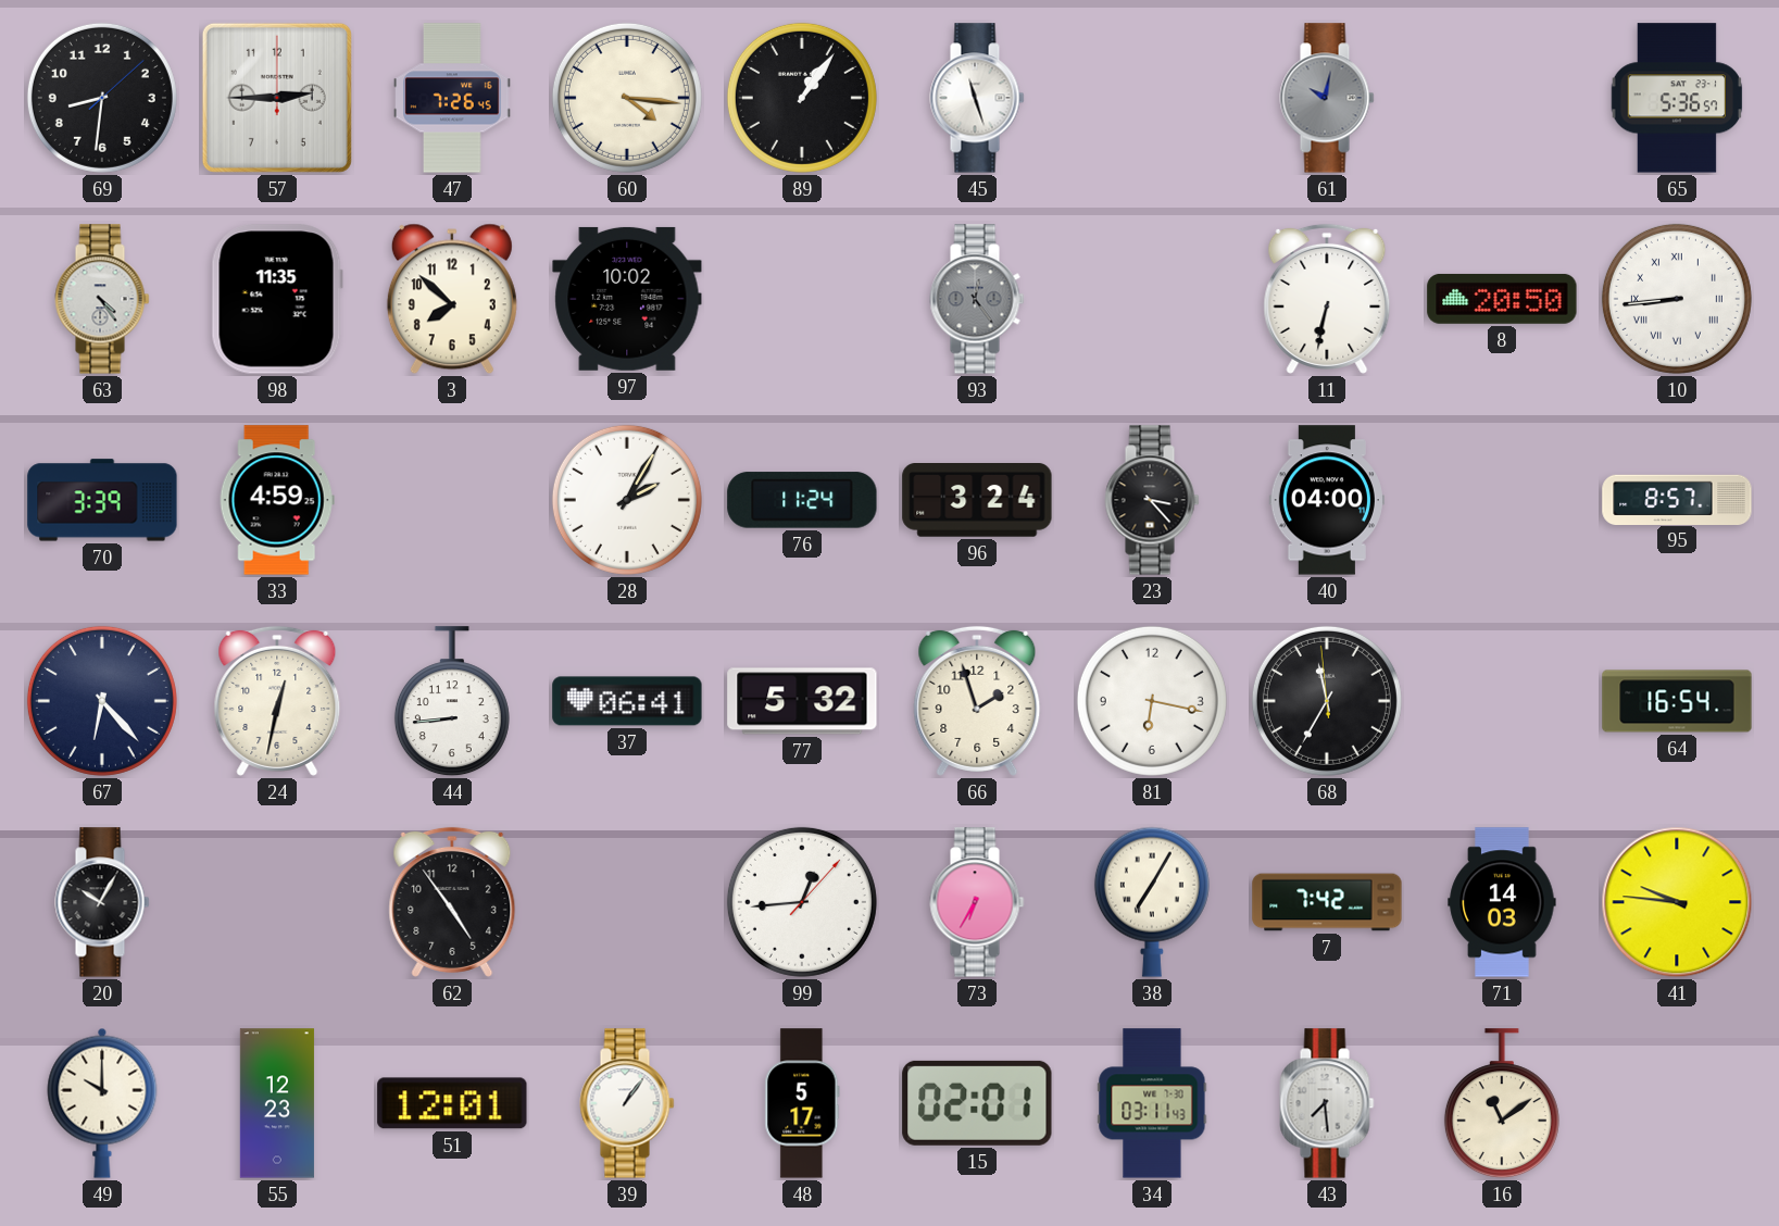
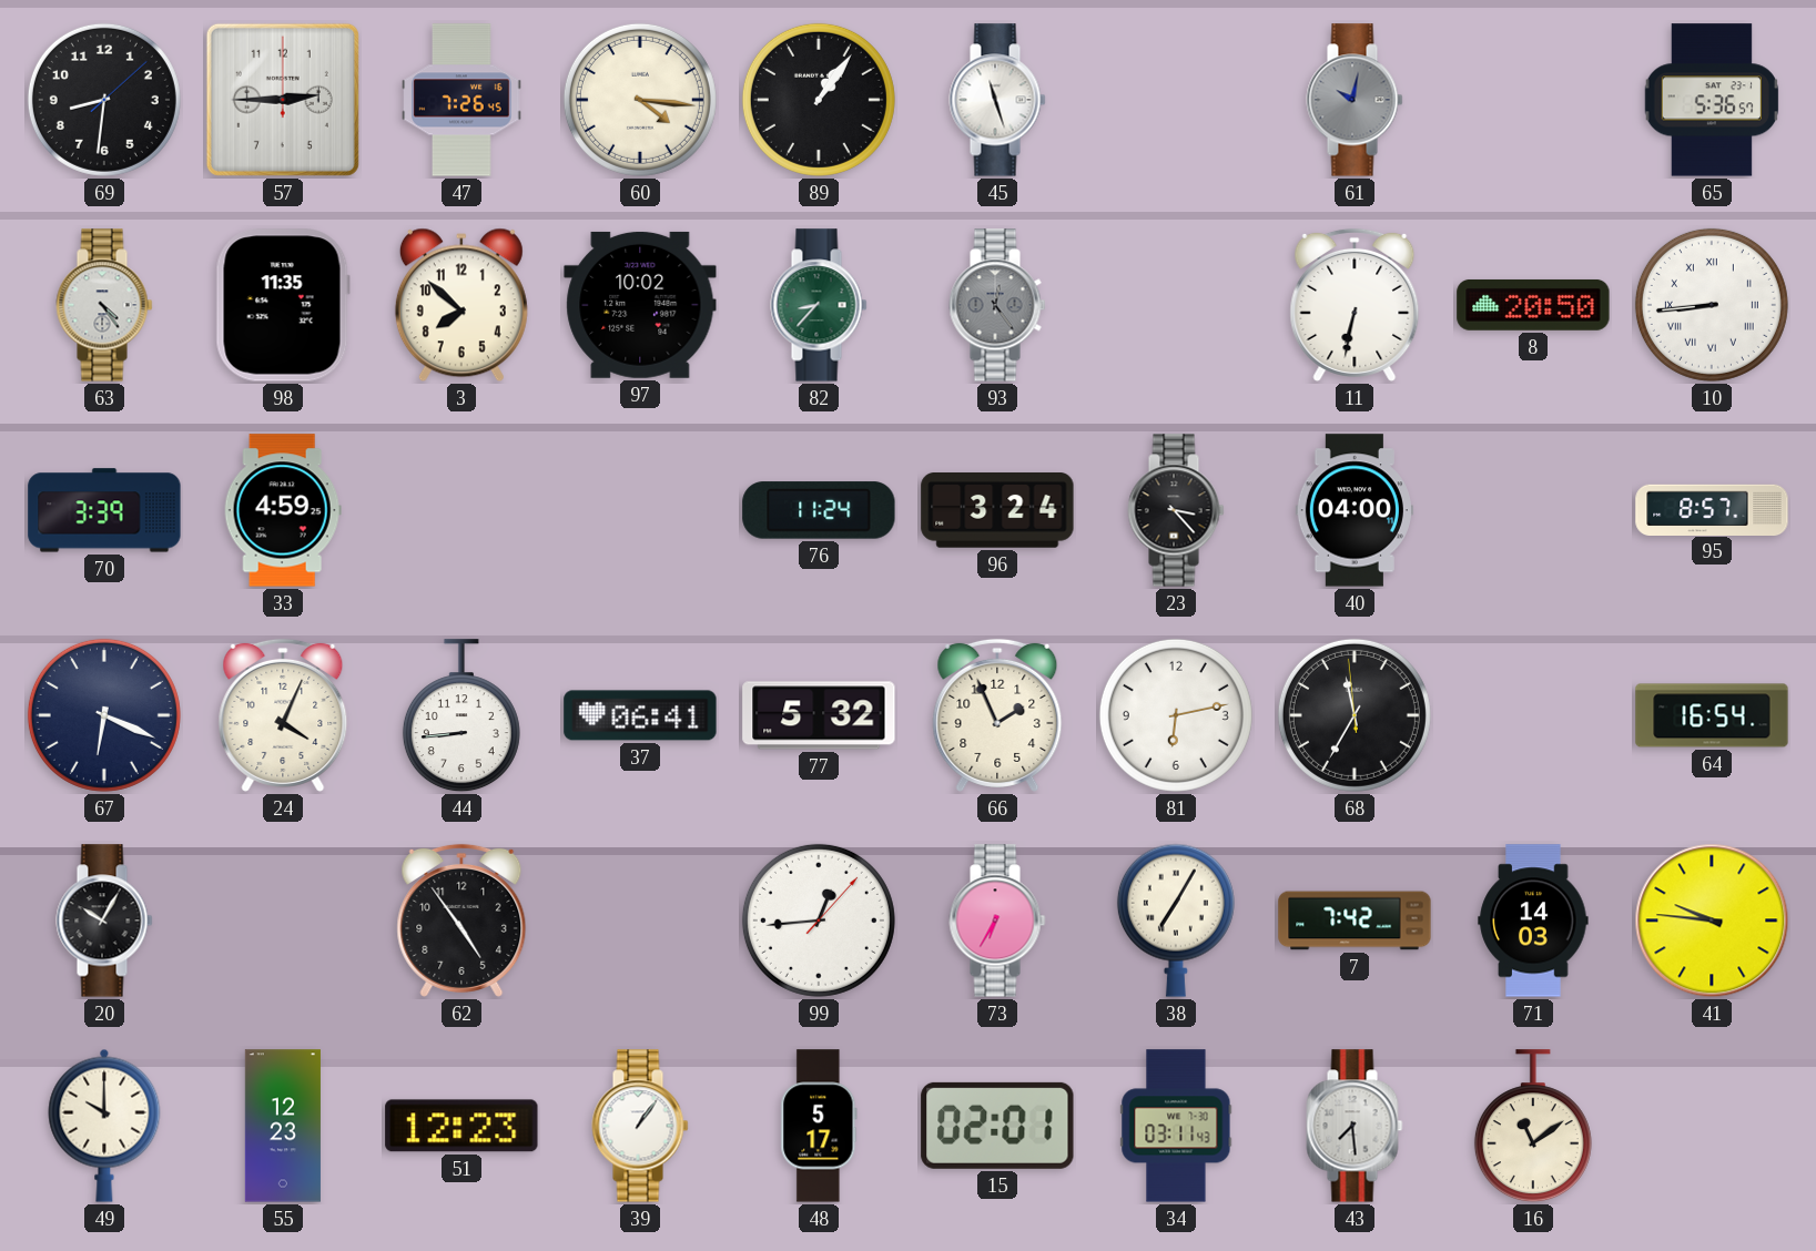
82: none -> 8:37 (819, 305)
28: 2:05 -> none (627, 500)
67: 6:23 -> 6:19 (104, 715)
24: 12:32 -> 4:04 (283, 715)
66: 1:57 -> 1:56 (997, 715)
81: 6:17 -> 6:13 (1176, 715)
51: 12:01 -> 12:23 (461, 1126)
